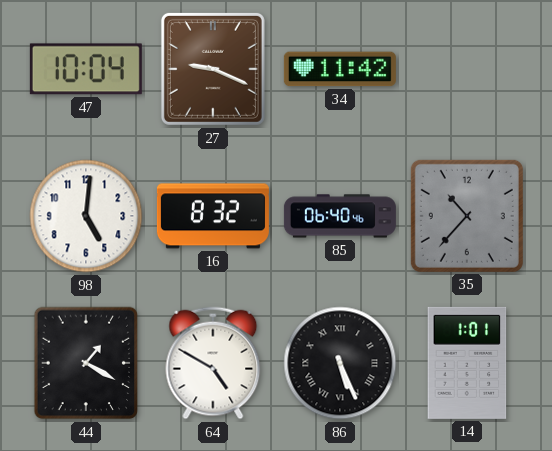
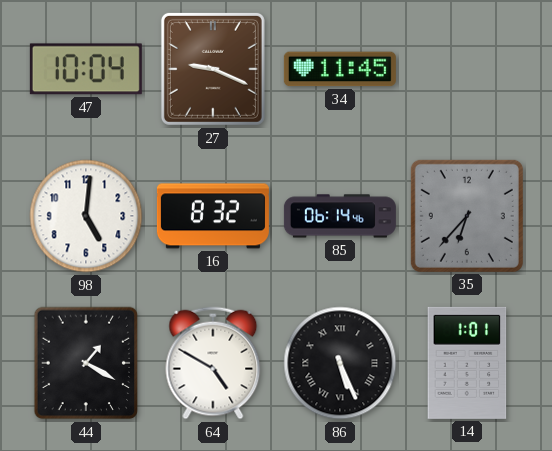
34: 11:42 -> 11:45 (340, 69)
85: 06:40 -> 06:14 (340, 216)
35: 10:37 -> 6:37 (467, 216)
